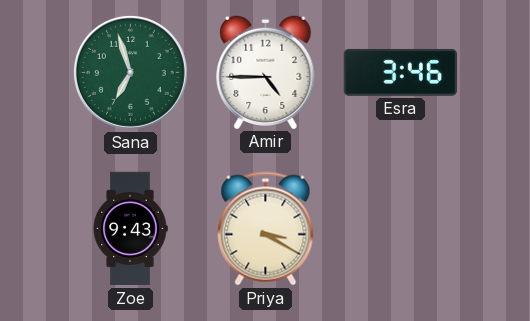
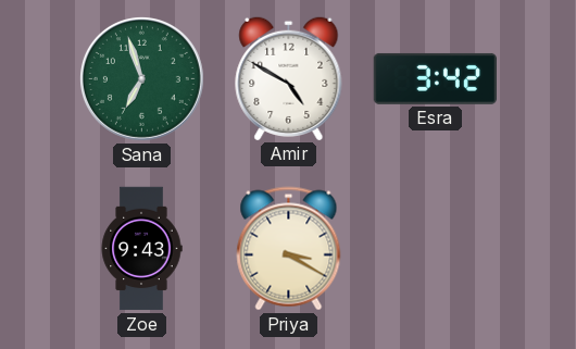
Amir: 4:45 -> 4:50 (289, 78)
Esra: 3:46 -> 3:42 (435, 78)
